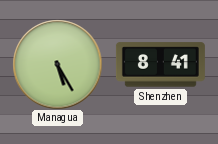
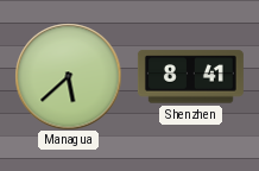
Managua: 5:25 -> 5:38 (68, 76)
